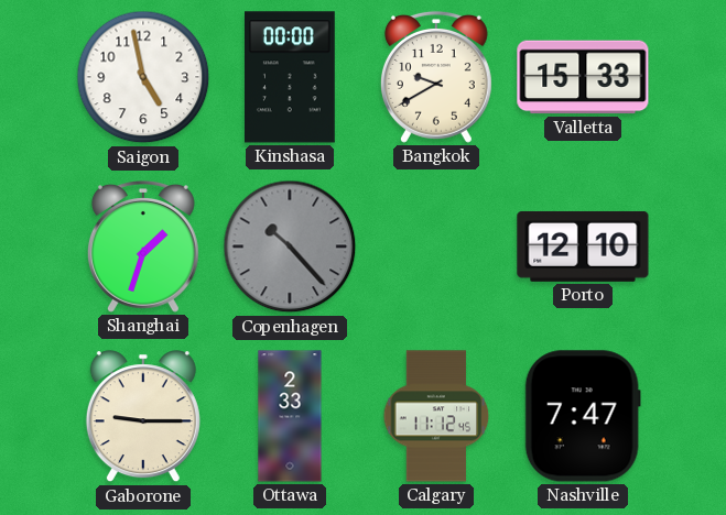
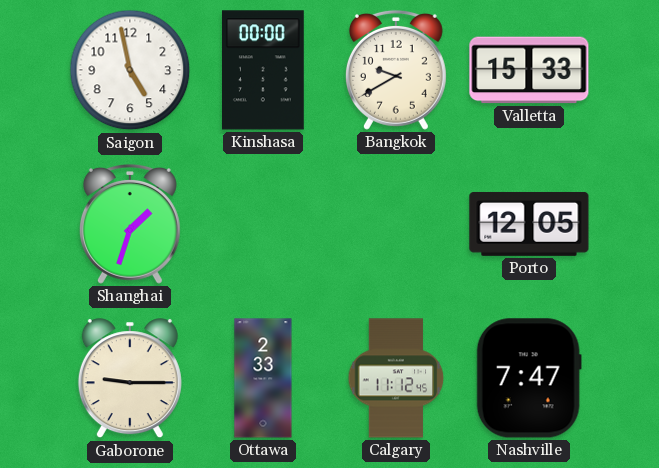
Copenhagen: 10:23 -> none (290, 246)
Porto: 12:10 -> 12:05 (529, 224)
